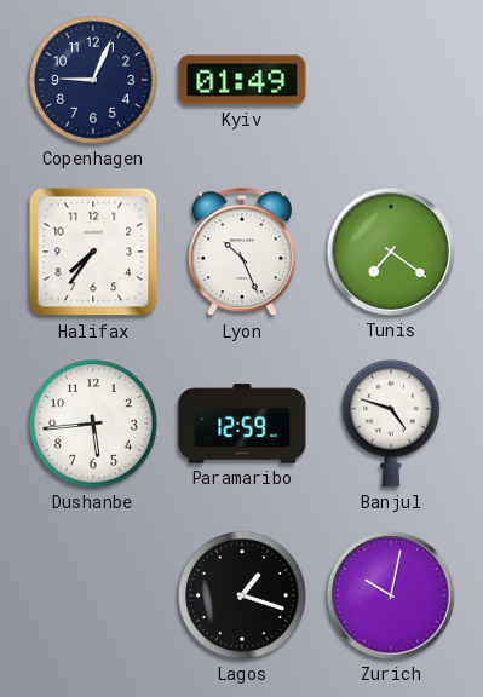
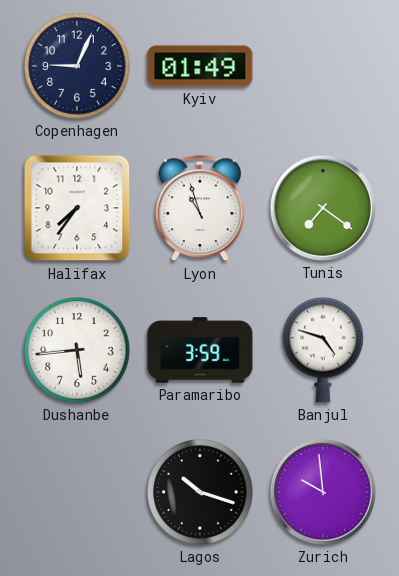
Lyon: 10:26 -> 10:57 (200, 209)
Paramaribo: 12:59 -> 3:59 (200, 350)
Lagos: 1:18 -> 10:18 (200, 492)
Zurich: 10:02 -> 9:59 (323, 492)
